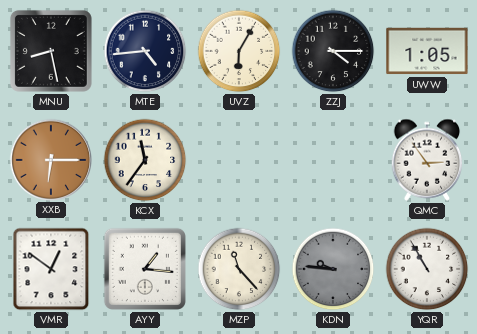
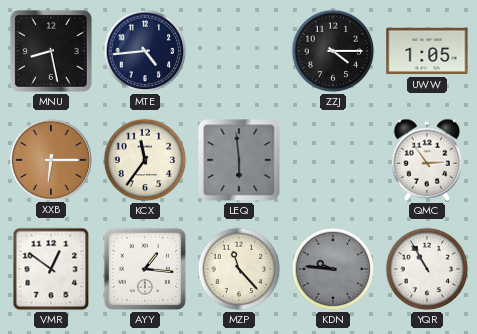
UVZ: 6:05 -> none (239, 51)
LEQ: none -> 5:59 (239, 160)
